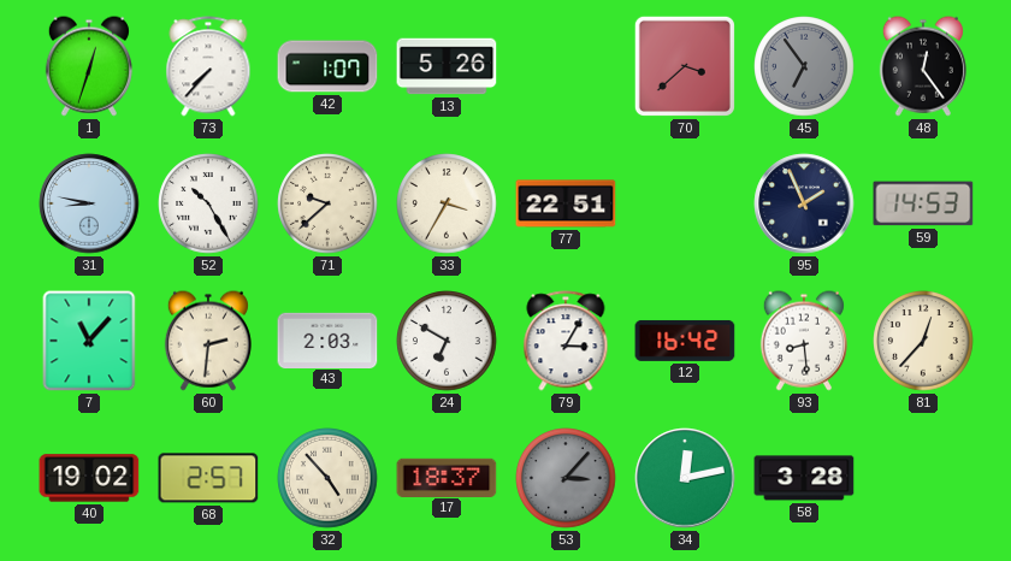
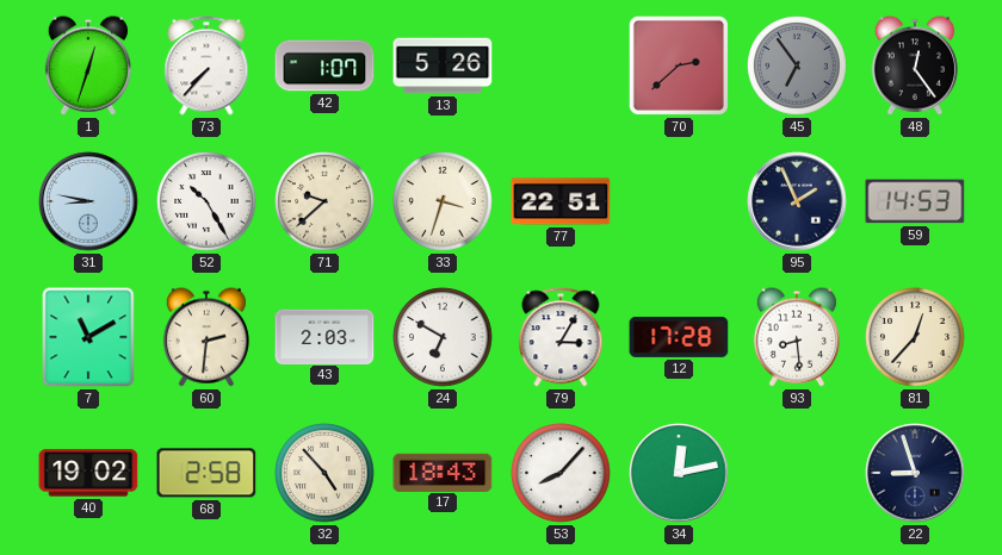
70: 3:38 -> 2:38 (679, 66)
33: 3:35 -> 3:33 (443, 201)
7: 11:07 -> 11:10 (88, 337)
12: 16:42 -> 17:28 (679, 337)
68: 2:57 -> 2:58 (206, 473)
17: 18:37 -> 18:43 (443, 472)
53: 3:07 -> 8:07 (561, 473)
53 dial: grey -> white (561, 473)
58: 3:28 -> none (804, 478)
22: none -> 8:57 (915, 473)
